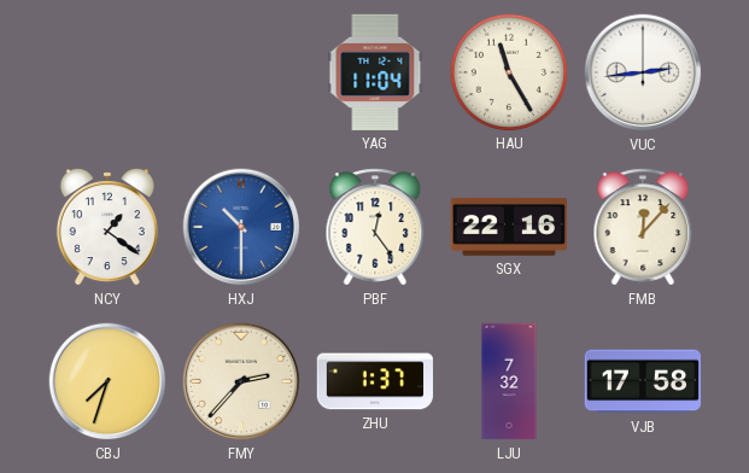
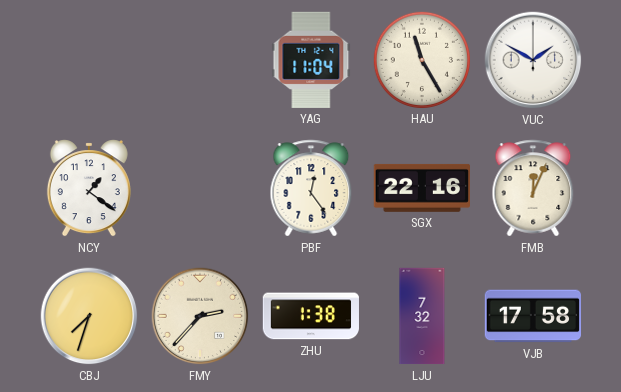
VUC: 2:44 -> 1:50 (533, 60)
HXJ: 10:30 -> none (241, 227)
FMB: 12:07 -> 12:04 (533, 188)
ZHU: 1:37 -> 1:38 (310, 316)
